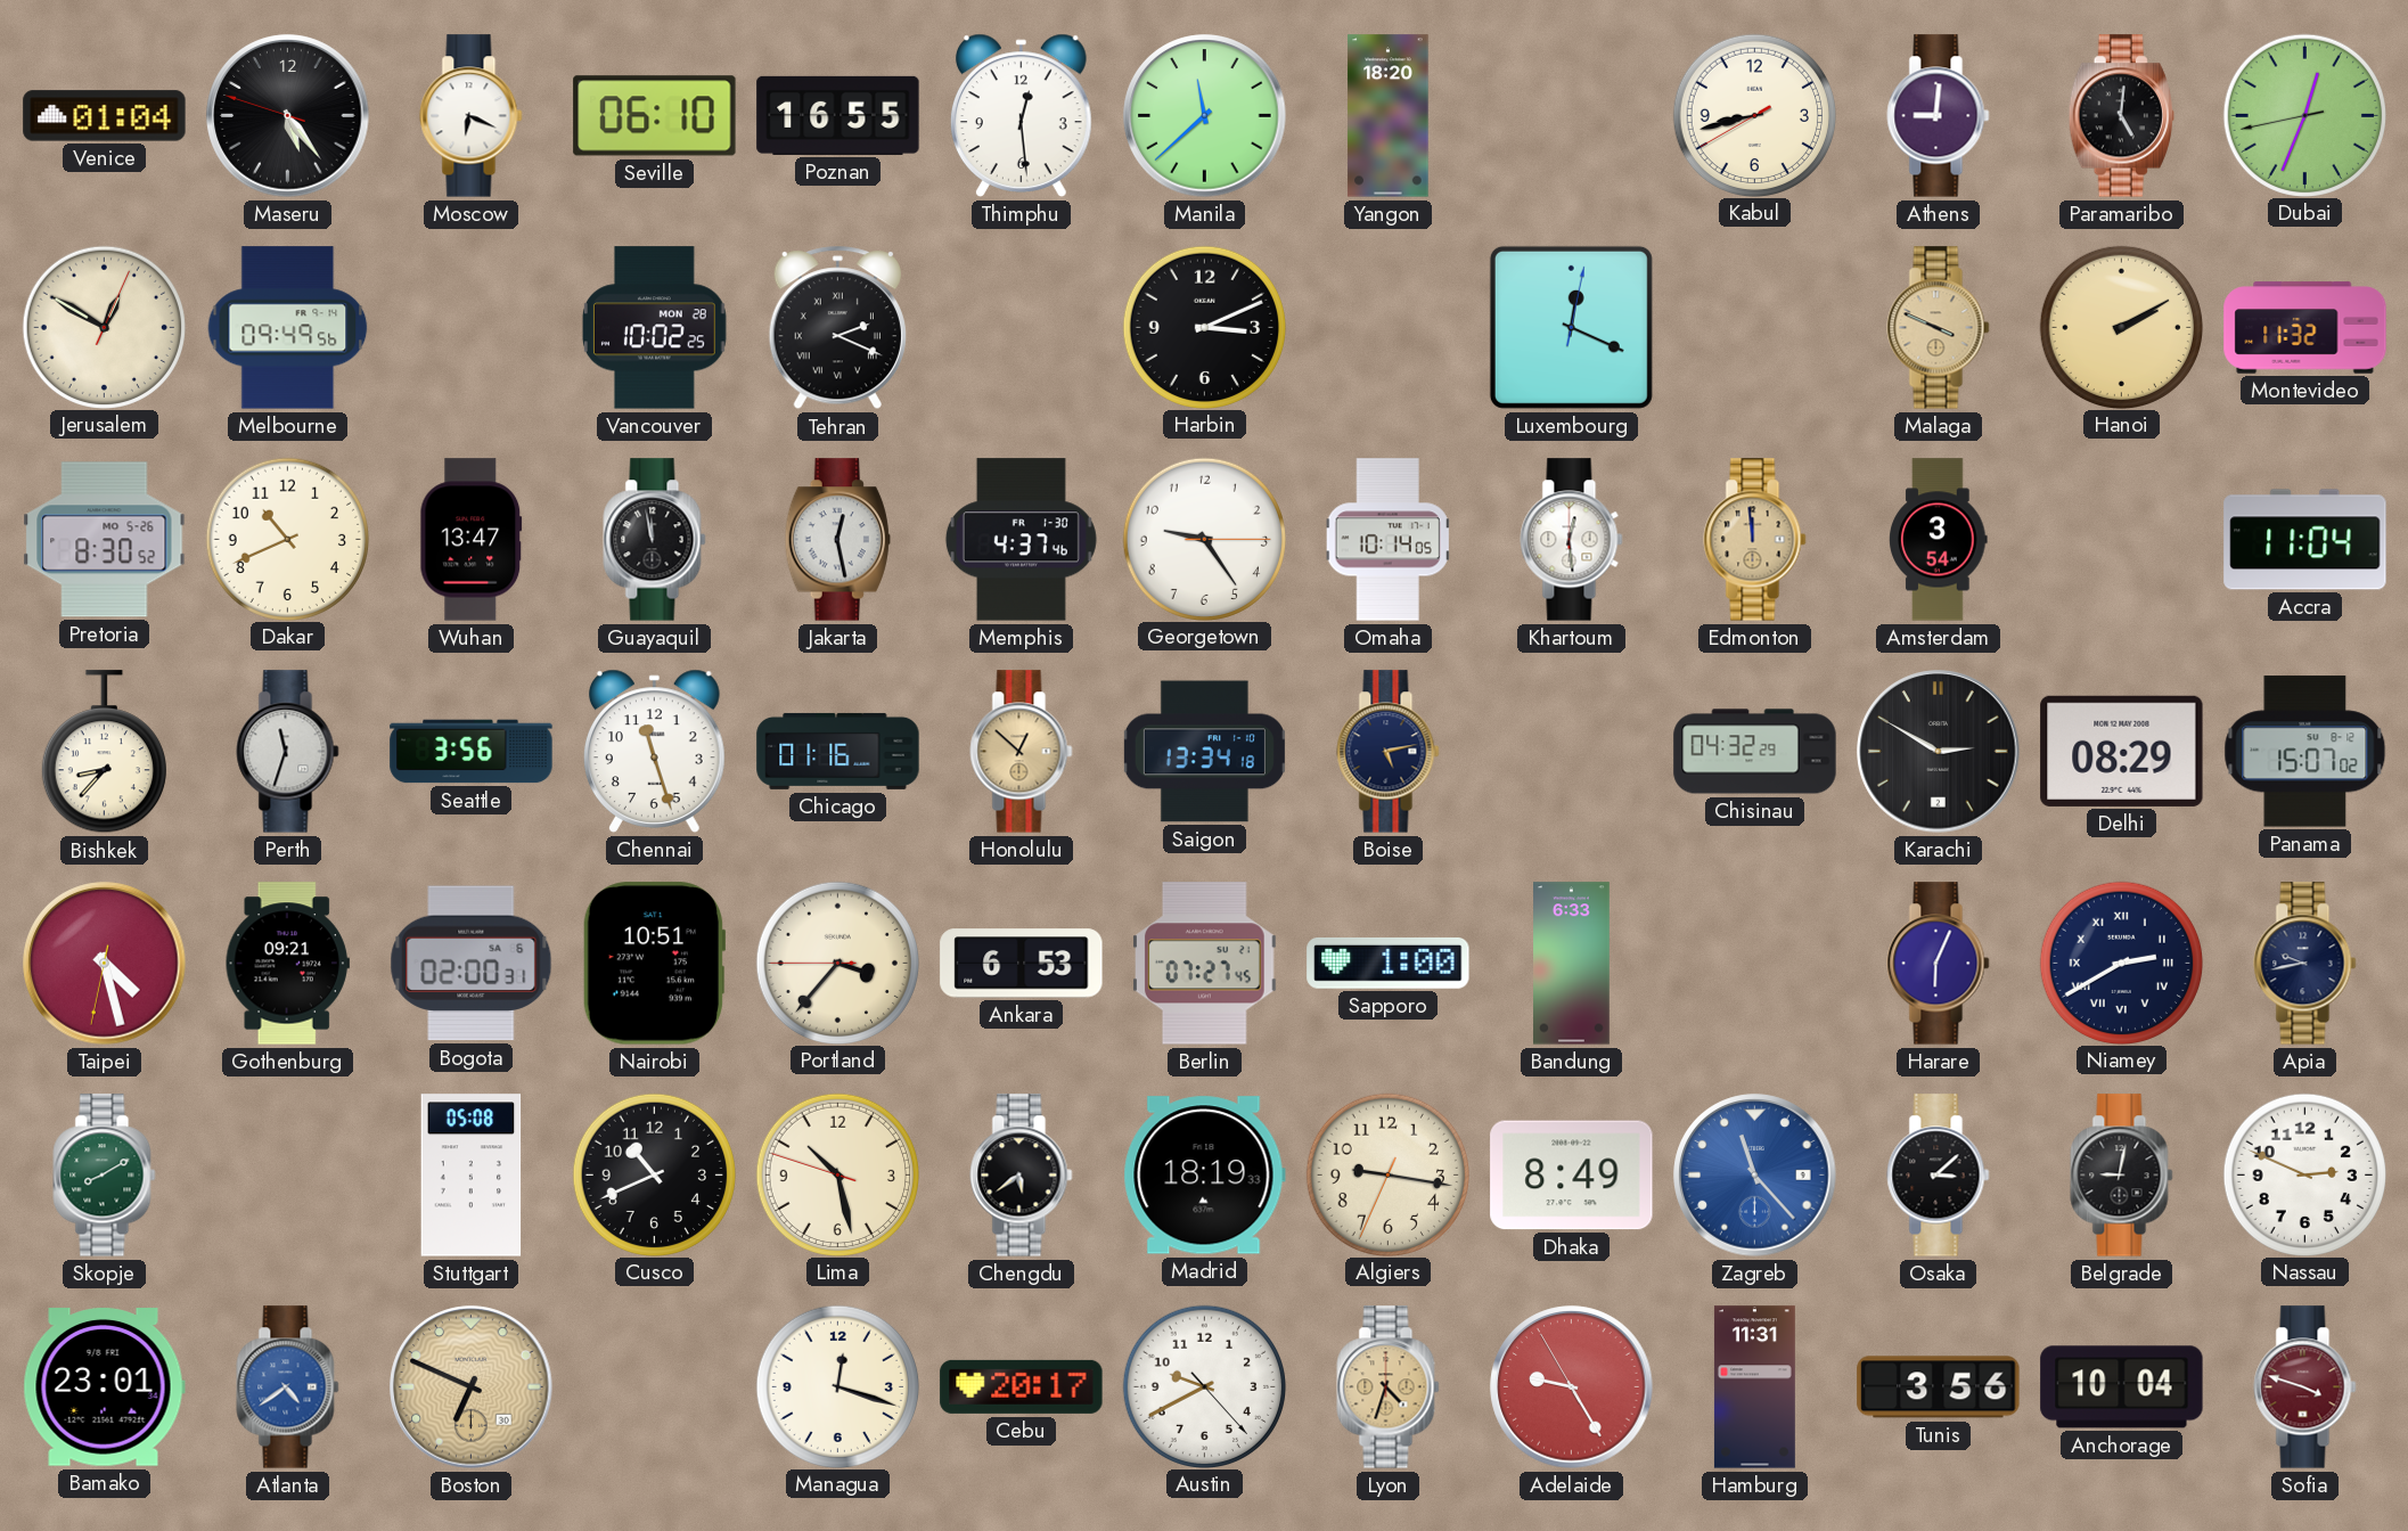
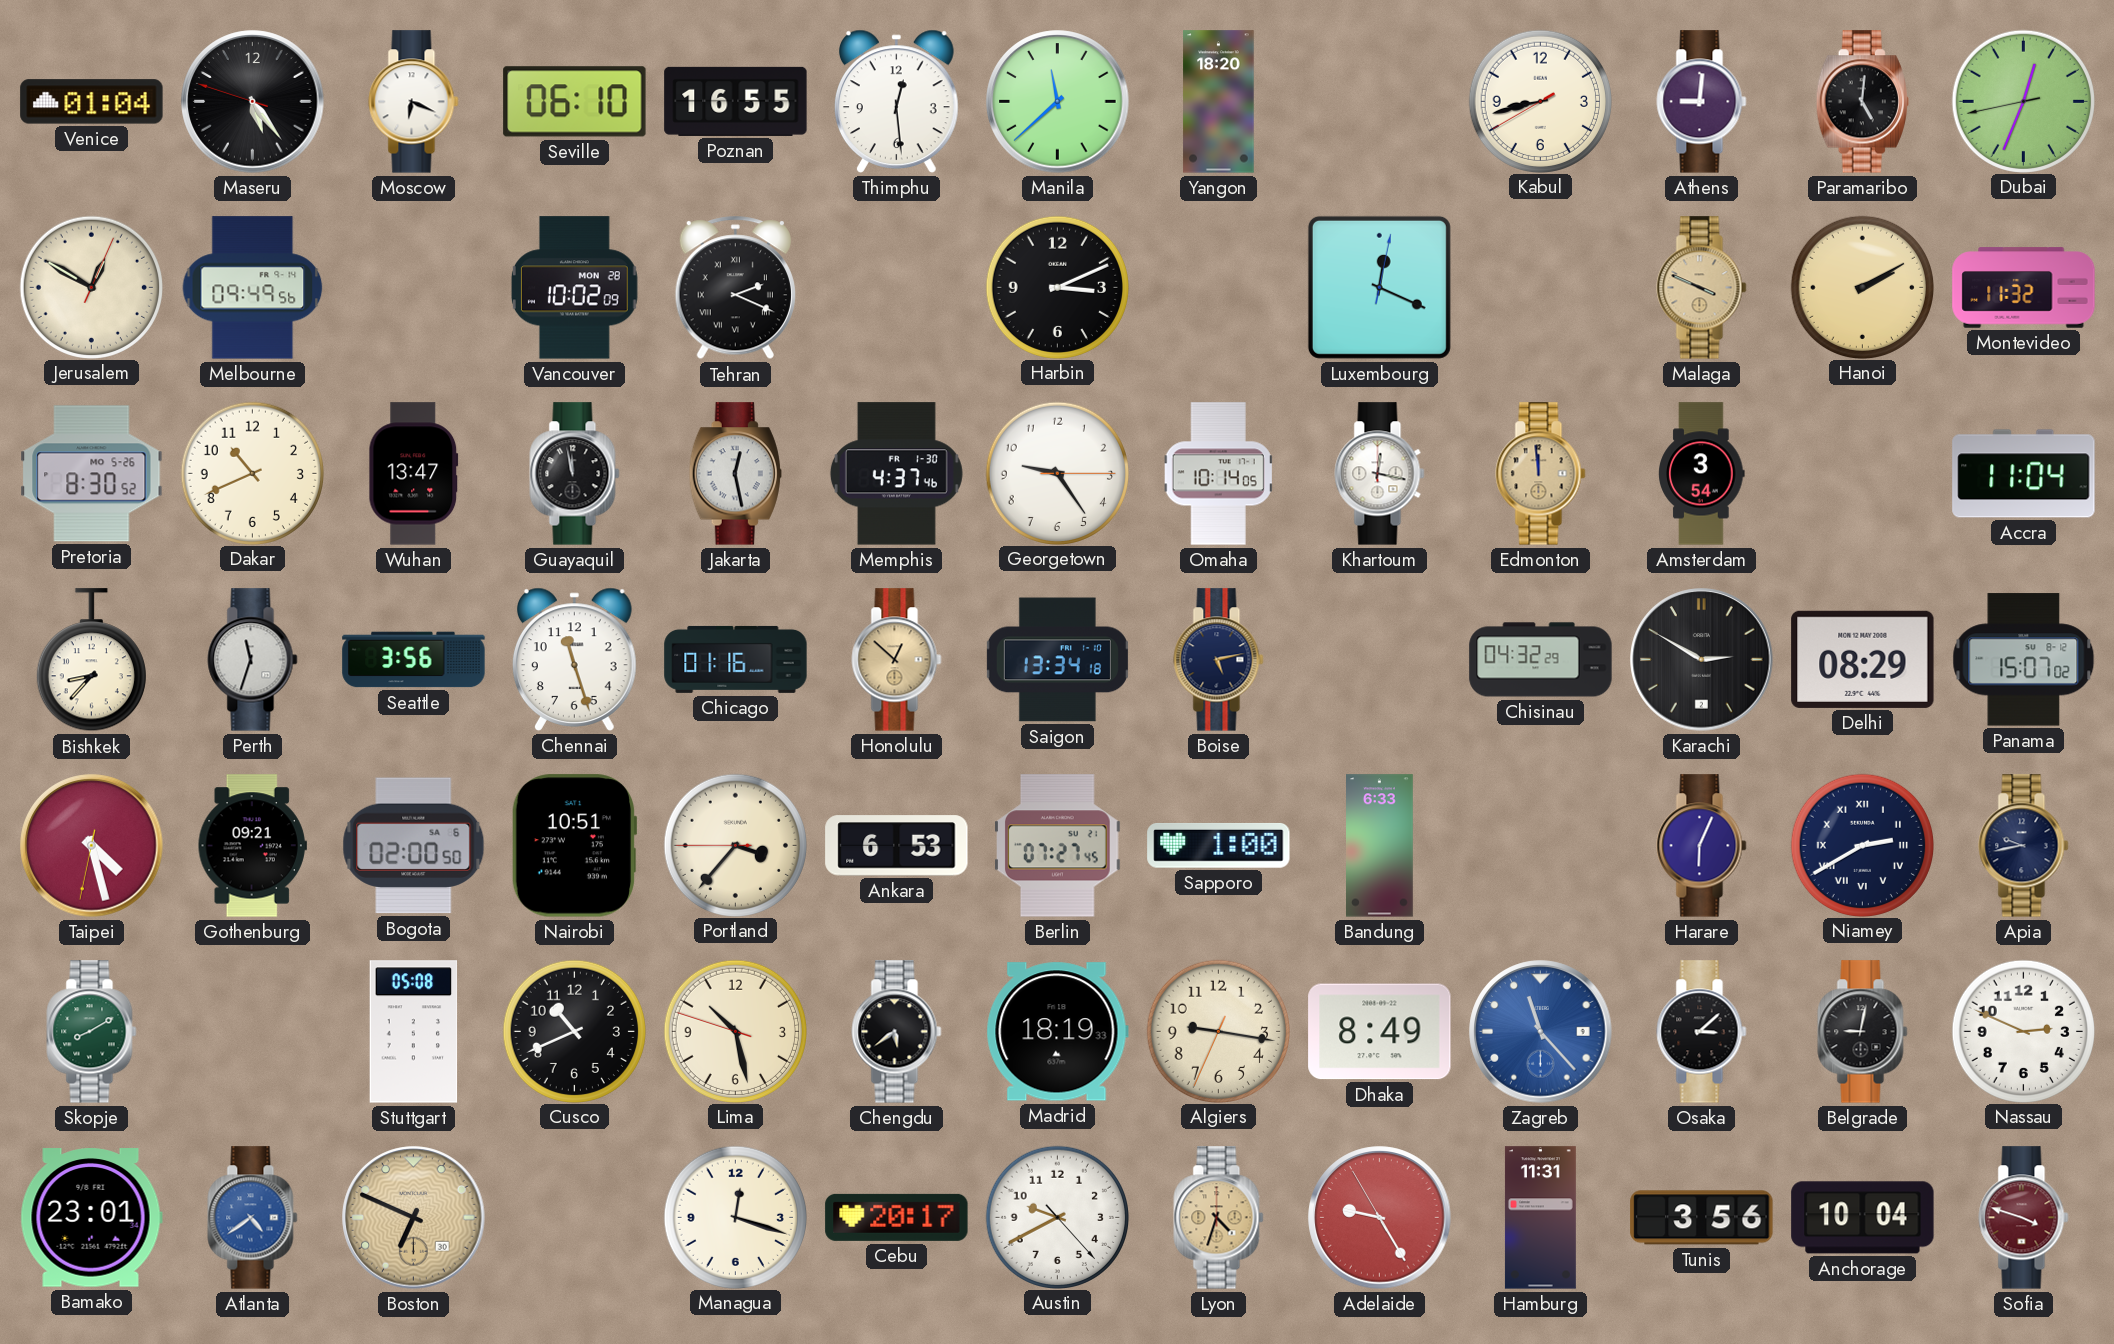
Vancouver: 10:02:25 -> 10:02:09 (574, 288)
Khartoum: 12:29 -> 12:17 (1380, 474)
Bogota: 02:00:31 -> 02:00:50 (414, 846)
